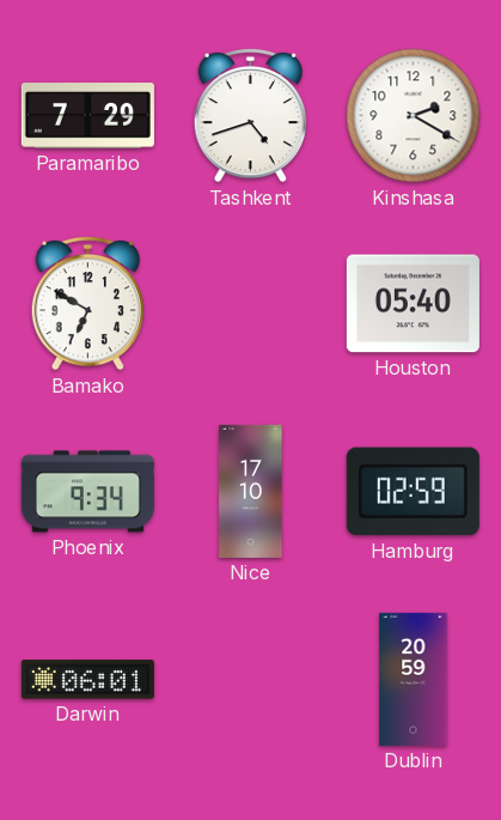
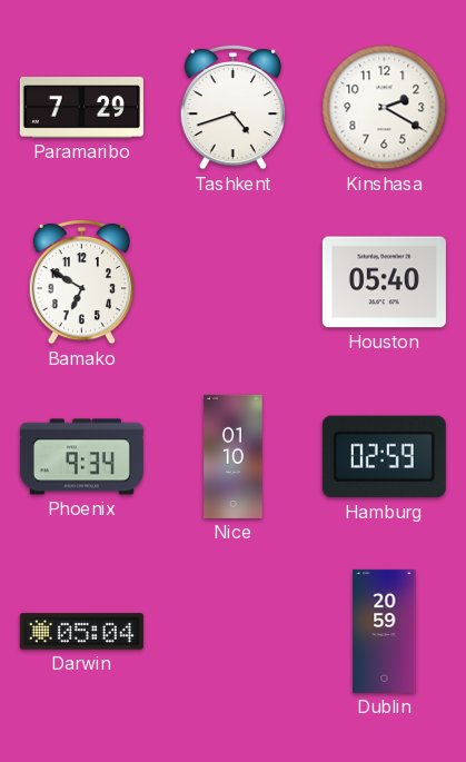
Nice: 17:10 -> 01:10 (234, 456)
Darwin: 06:01 -> 05:04 (81, 632)
